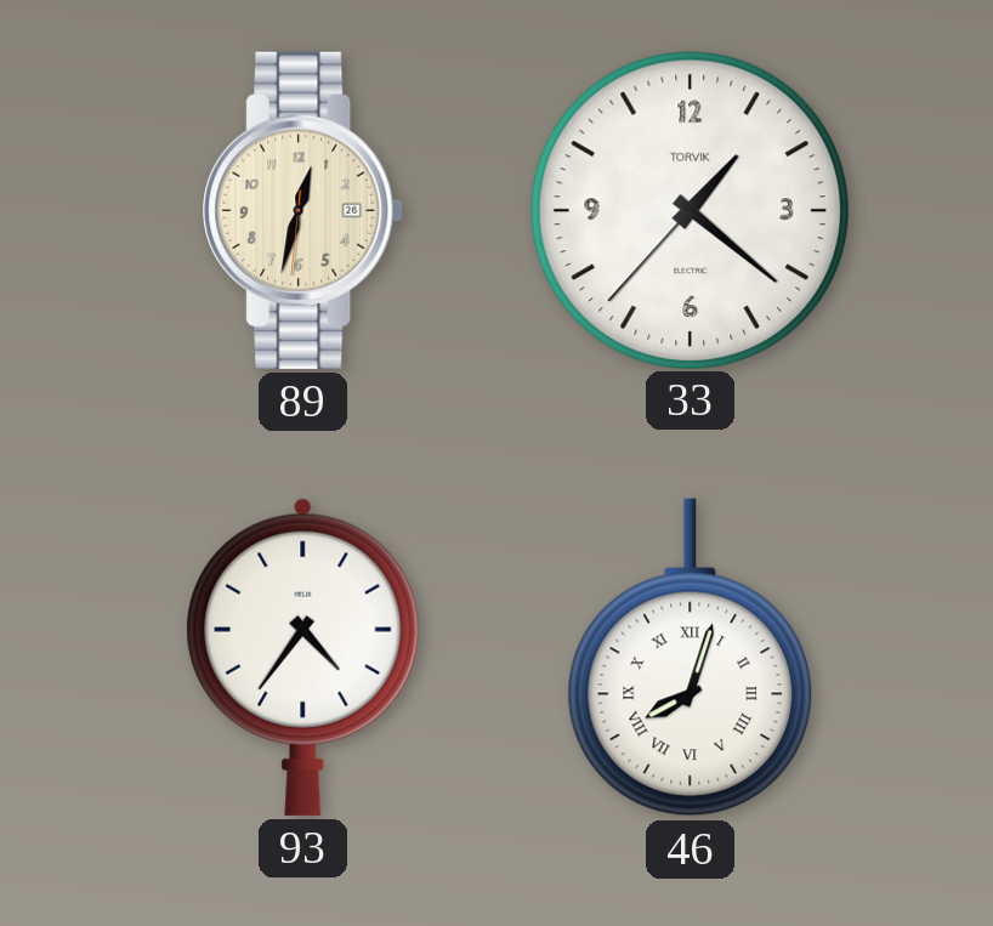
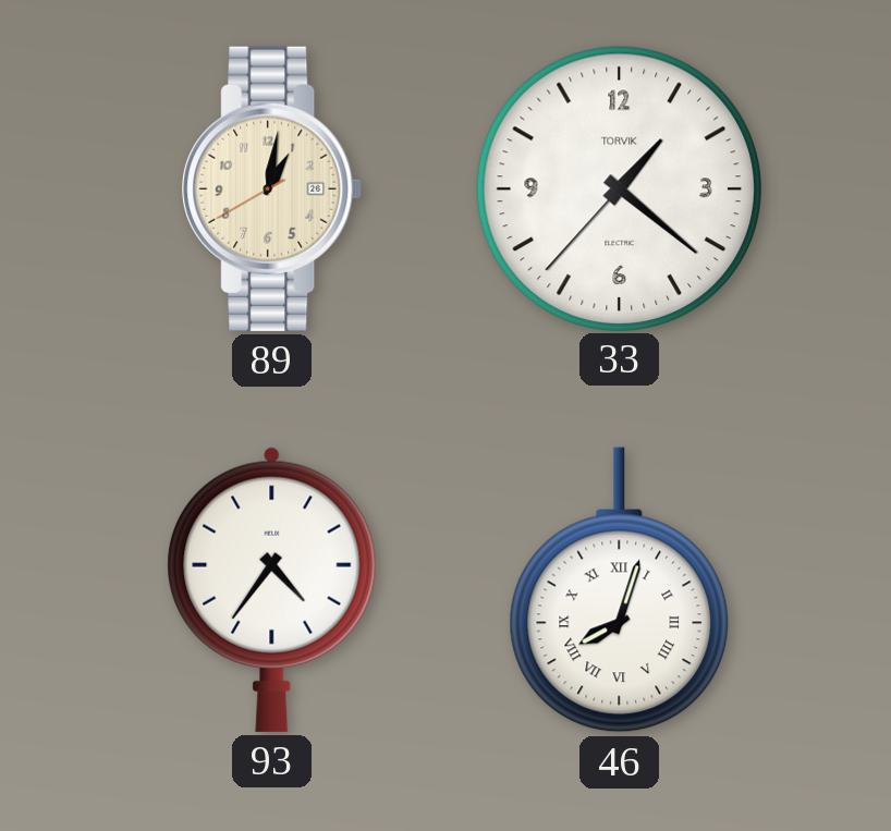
89: 12:32 -> 1:01 (272, 188)
